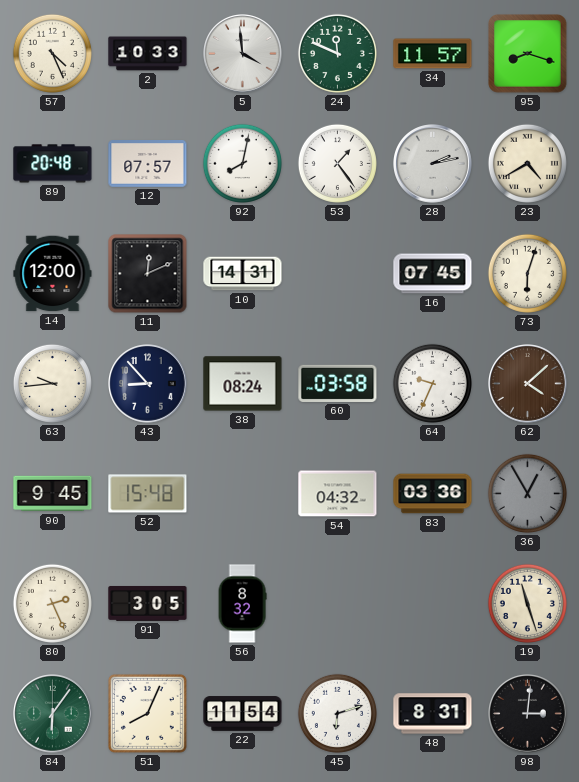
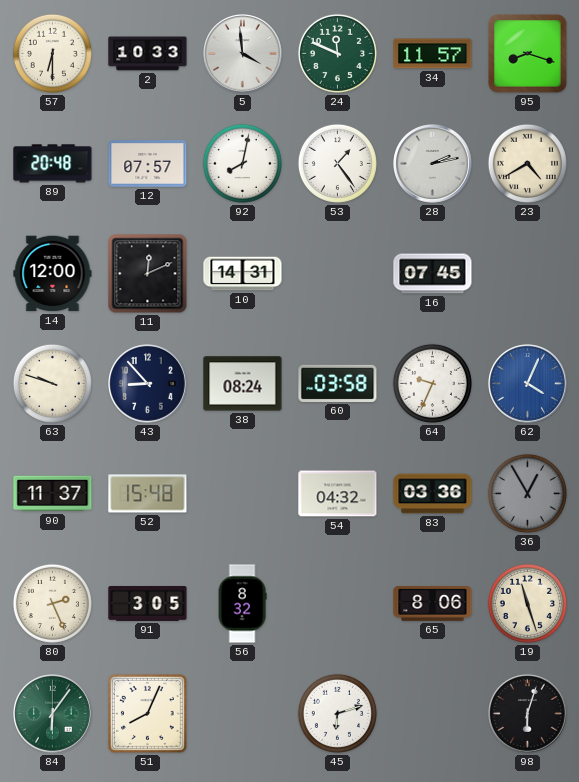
57: 4:26 -> 6:30 (52, 53)
73: 6:03 -> none (527, 273)
63: 9:44 -> 9:48 (52, 383)
62: 4:08 -> 4:04 (528, 384)
62 dial: brown -> blue (528, 384)
90: 9:45 -> 11:37 (53, 494)
65: none -> 8:06 (433, 603)
22: 11:54 -> none (243, 714)
48: 8:31 -> none (433, 714)
98: 3:01 -> 6:03 (528, 714)
